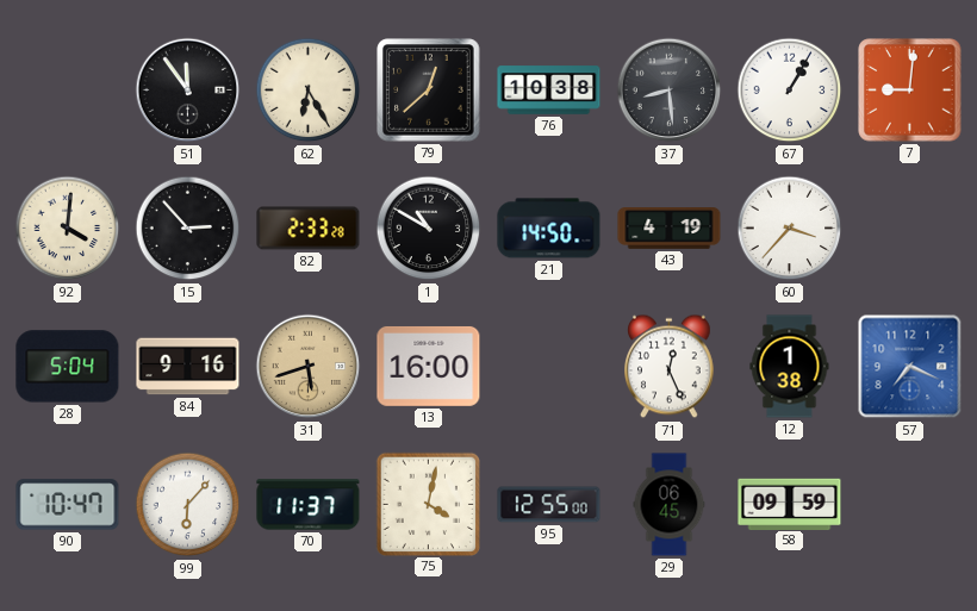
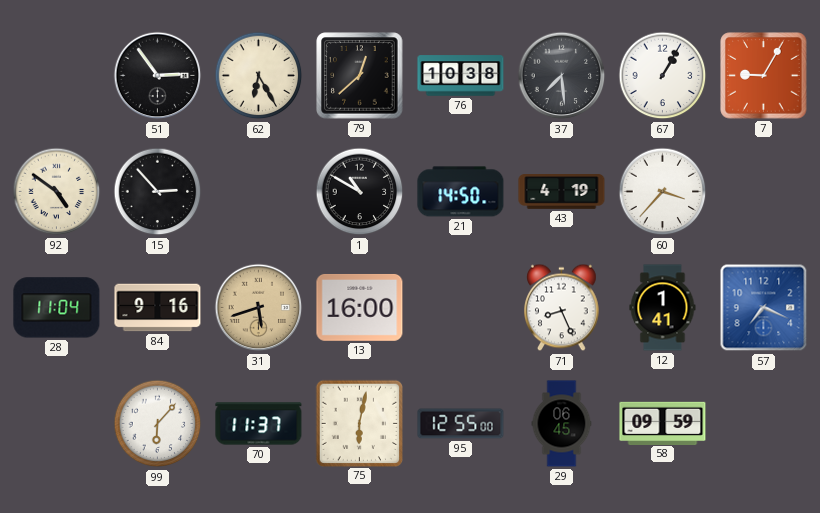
51: 11:54 -> 2:54 (158, 76)
37: 8:29 -> 7:29 (562, 76)
7: 9:01 -> 9:05 (764, 76)
92: 4:01 -> 4:51 (57, 192)
82: 2:33 -> none (309, 229)
28: 5:04 -> 11:04 (57, 308)
71: 12:26 -> 8:26 (562, 308)
12: 1:38 -> 1:41 (663, 308)
90: 10:47 -> none (68, 505)
75: 4:02 -> 6:02 (359, 423)
